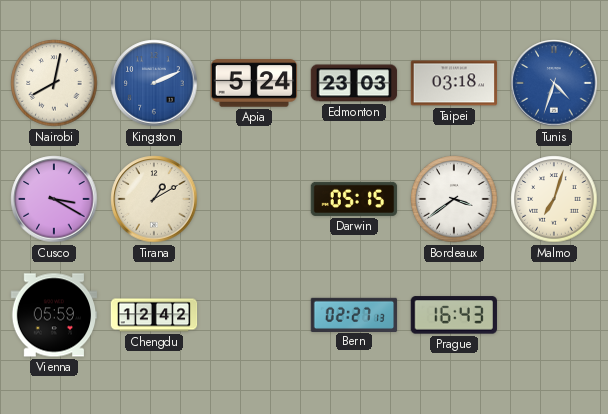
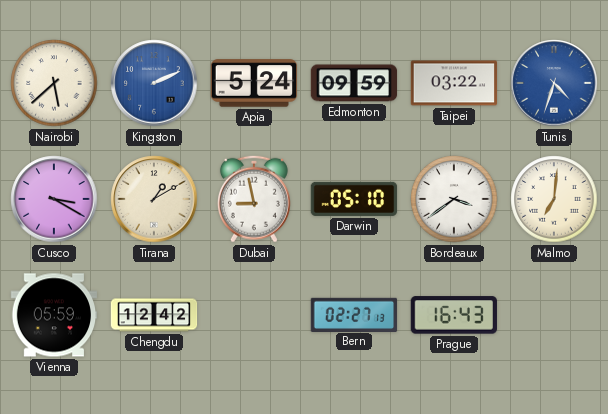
Nairobi: 8:02 -> 5:38 (54, 83)
Edmonton: 23:03 -> 09:59 (354, 83)
Taipei: 03:18 -> 03:22 (454, 83)
Dubai: none -> 8:58 (254, 199)
Darwin: 05:15 -> 05:10 (354, 199)
Malmo: 7:03 -> 7:01 (554, 199)
